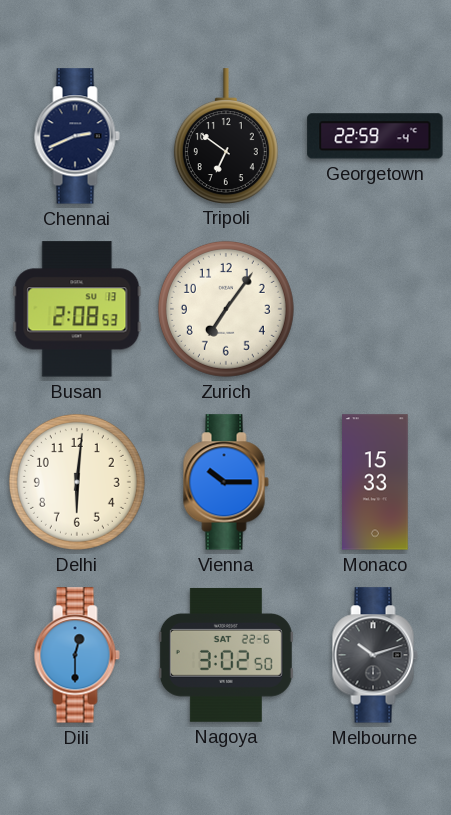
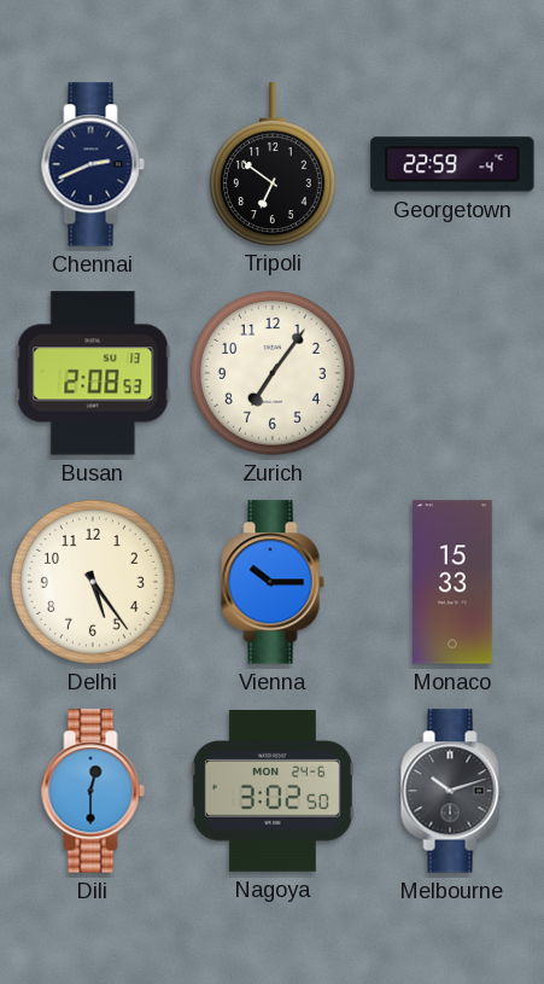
Delhi: 6:01 -> 5:24 (93, 582)
Nagoya date: SAT 22-6 -> MON 24-6 (273, 791)
